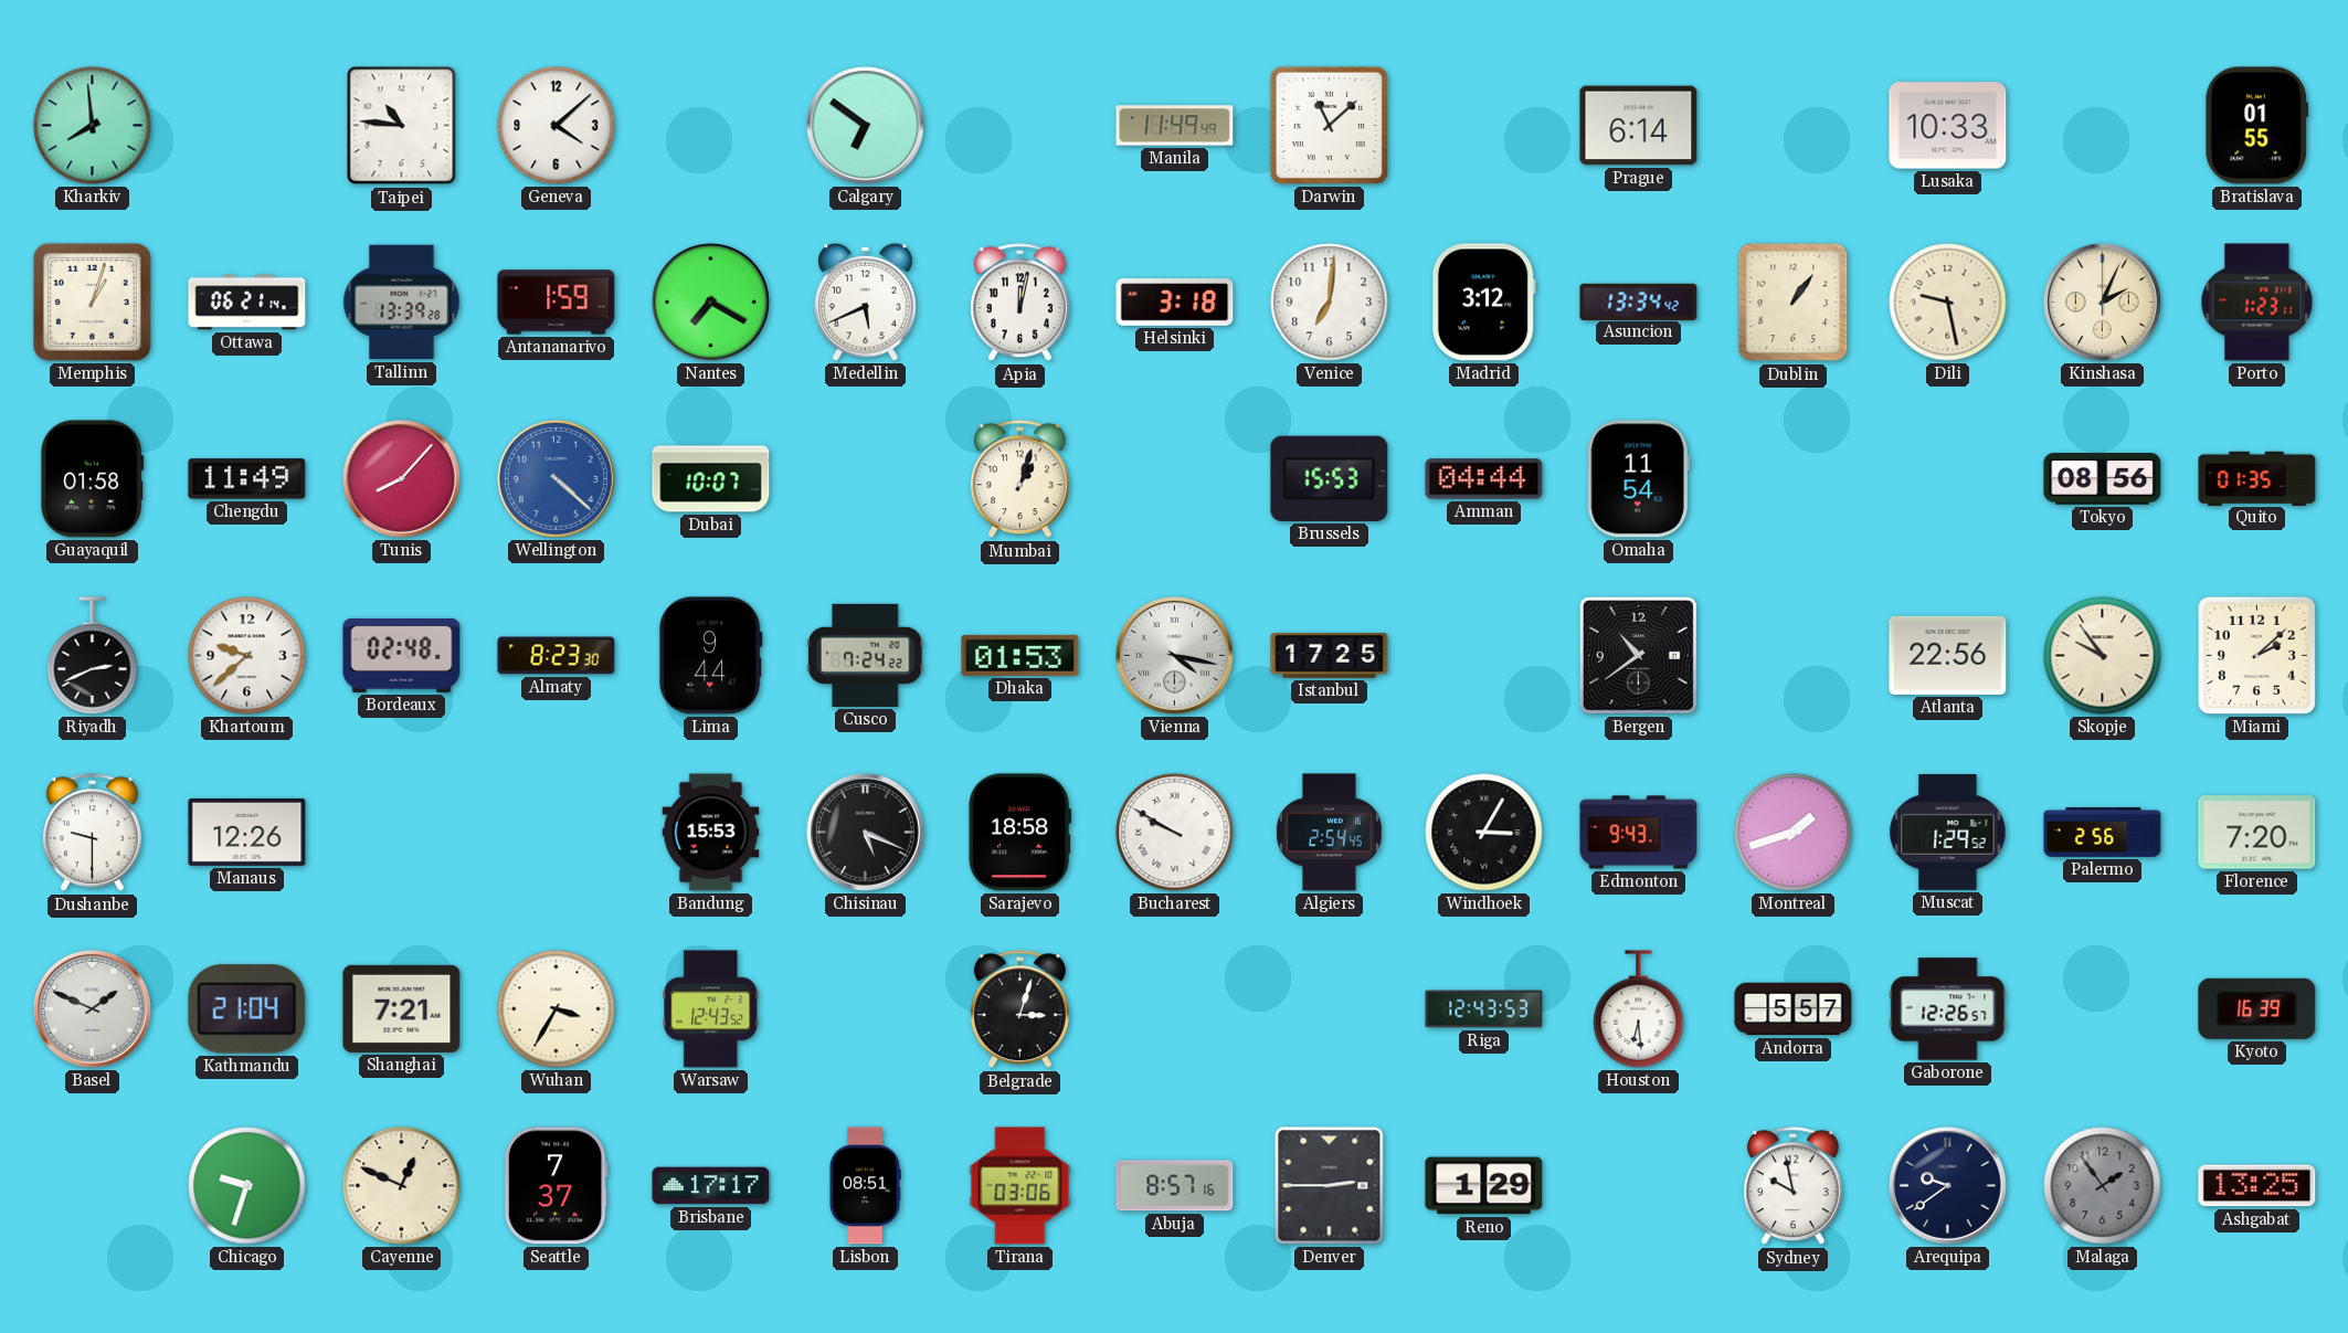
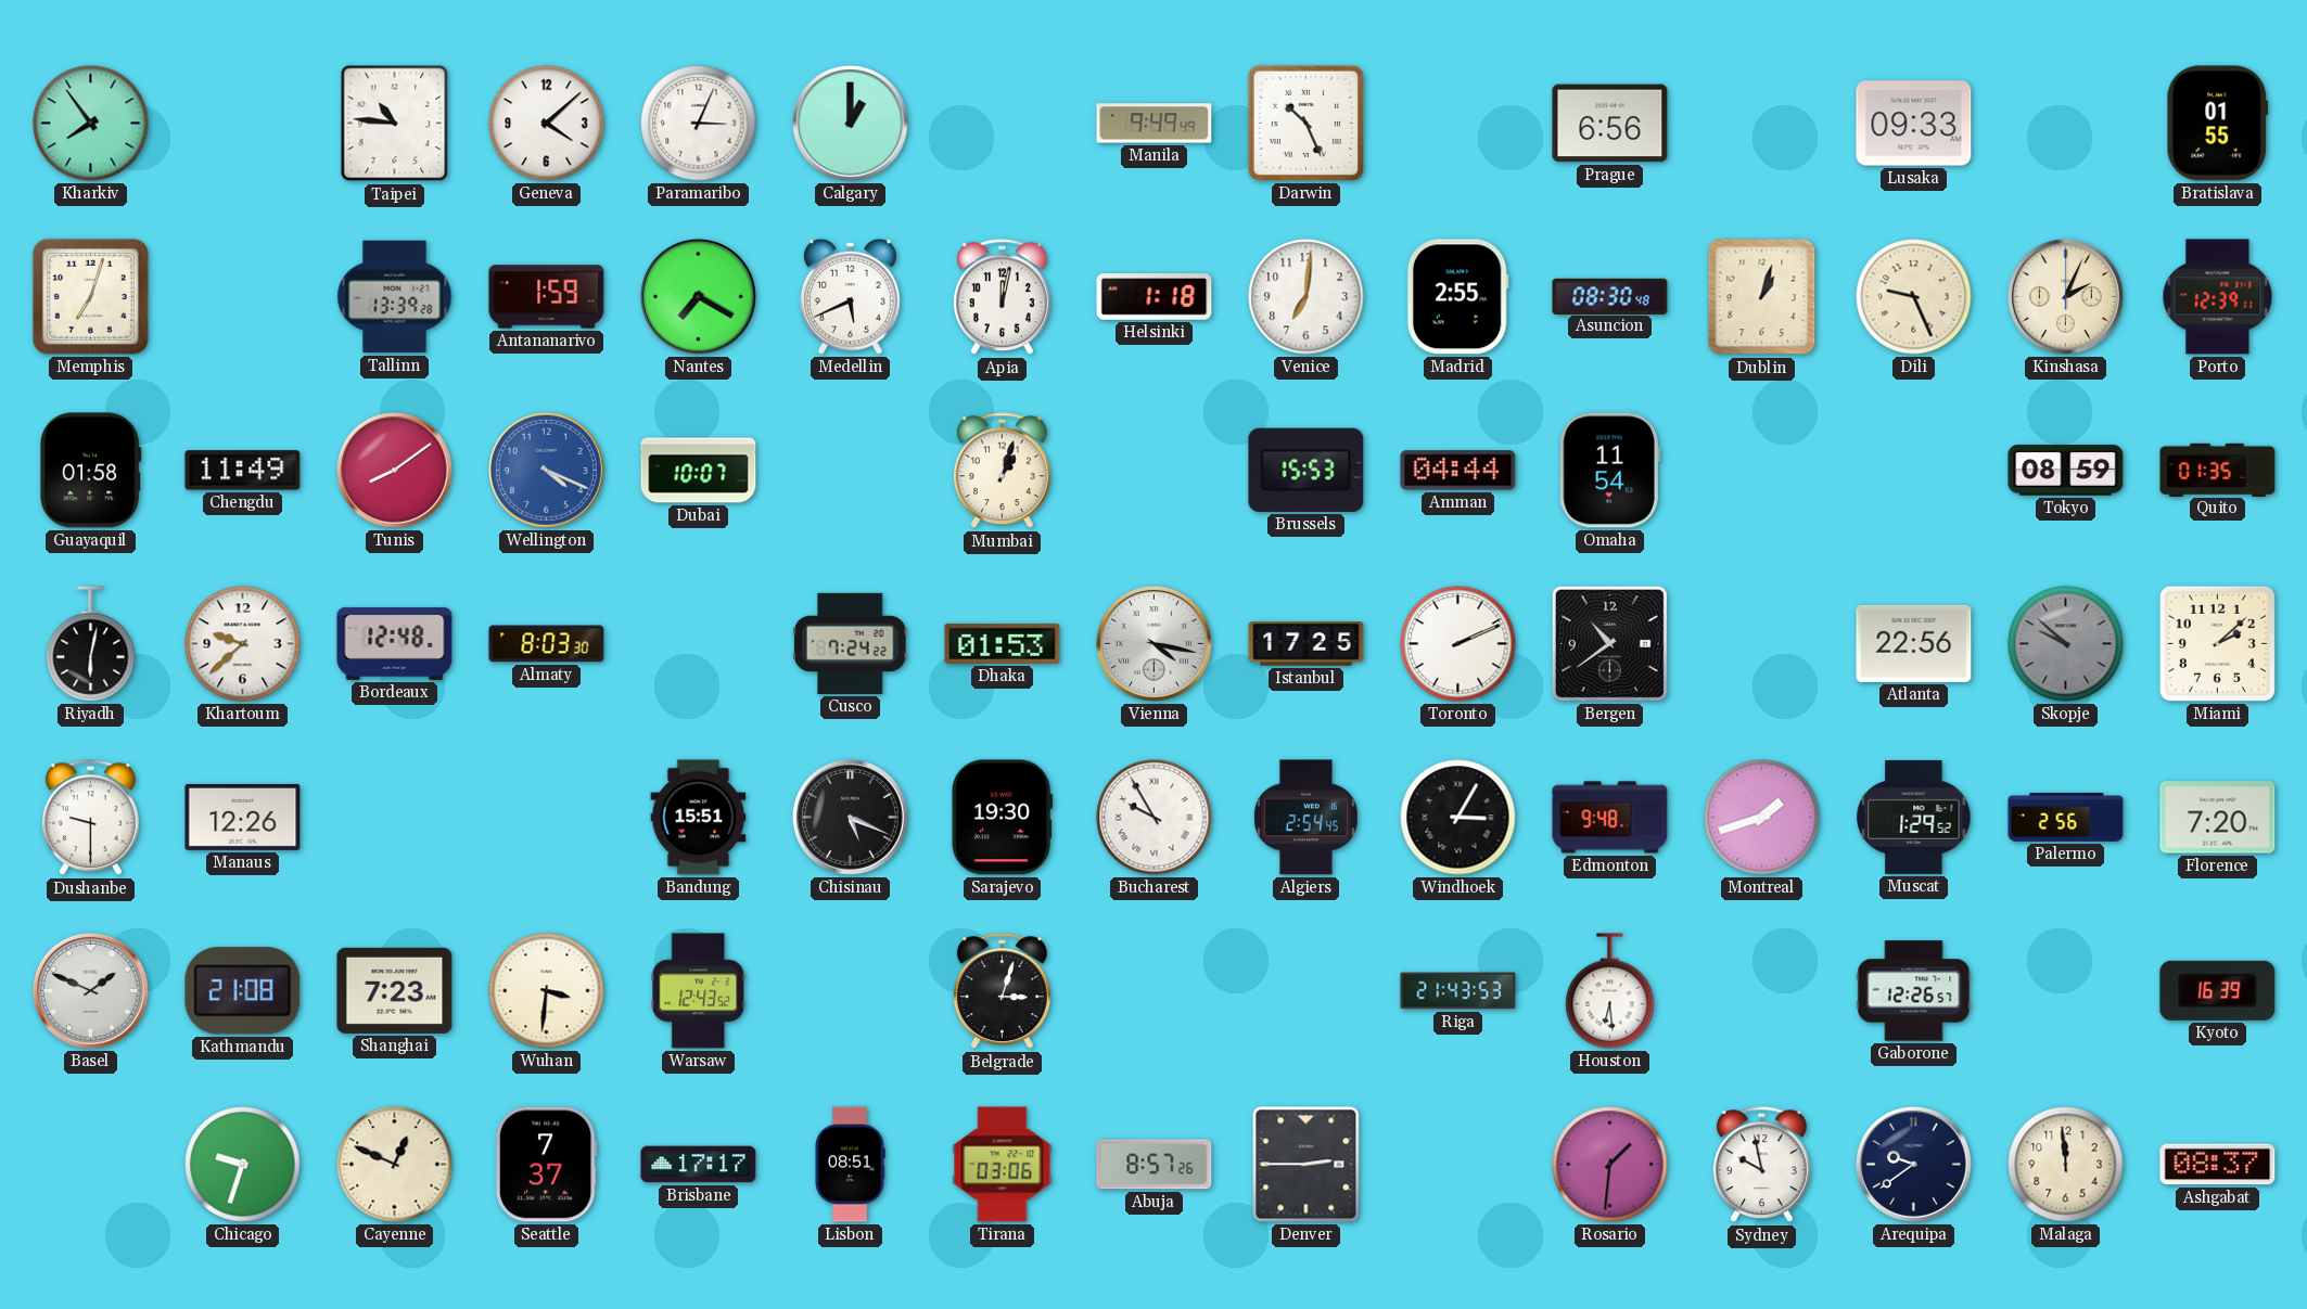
Kharkiv: 7:59 -> 7:54 (91, 124)
Paramaribo: none -> 3:04 (699, 124)
Calgary: 6:51 -> 1:00 (850, 123)
Manila: 11:49 -> 9:49 (1155, 124)
Darwin: 11:08 -> 10:26 (1305, 123)
Prague: 6:14 -> 6:56 (1610, 124)
Lusaka: 10:33 -> 09:33 (1914, 124)
Memphis: 1:03 -> 7:03 (90, 296)
Ottawa: 06:21 -> none (247, 303)
Helsinki: 3:18 -> 1:18 (1155, 297)
Madrid: 3:12 -> 2:55 (1457, 297)
Asuncion: 13:34 -> 08:30 (1610, 296)
Dublin: 1:06 -> 1:03 (1762, 297)
Dili: 9:28 -> 9:26 (1914, 297)
Porto: 1:23 -> 12:39 (2218, 297)
Tunis: 8:07 -> 8:09 (394, 470)
Wellington: 4:22 -> 4:19 (546, 470)
Tokyo: 08:56 -> 08:59 (2066, 471)
Riyadh: 2:41 -> 6:02 (91, 644)
Bordeaux: 02:48 -> 12:48 (395, 643)
Almaty: 8:23 -> 8:03 (547, 644)
Lima: 9:44 -> none (710, 656)
Toronto: none -> 2:11 (1458, 644)
Skopje: 9:54 -> 9:52 (2066, 644)
Skopje dial: cream -> grey (2066, 644)
Bandung: 15:53 -> 15:51 (699, 818)
Sarajevo: 18:58 -> 19:30 (1003, 818)
Bucharest: 9:50 -> 9:55 (1155, 818)
Edmonton: 9:43 -> 9:48 (1610, 818)
Kathmandu: 21:04 -> 21:08 (243, 991)
Shanghai: 7:21 -> 7:23 (395, 990)
Wuhan: 3:35 -> 3:31 (547, 991)
Riga: 12:43 -> 21:43 (1458, 991)
Andorra: 5:57 -> none (1794, 1009)
Abuja: 8:57:16 -> 8:57:26 (1155, 1165)
Reno: 1:29 -> none (1484, 1186)
Rosario: none -> 1:31 (1610, 1165)
Malaga: 1:54 -> 11:59 (2066, 1165)
Malaga dial: grey -> cream (2066, 1165)
Ashgabat: 13:25 -> 08:37 (2218, 1165)
